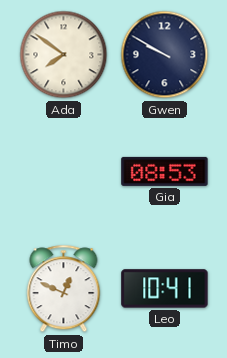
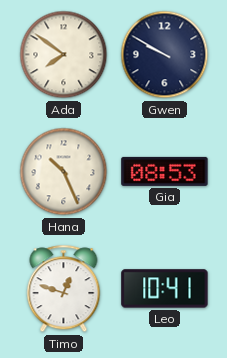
Hana: none -> 10:26 (64, 172)
Timo: 12:49 -> 12:48 (64, 289)
